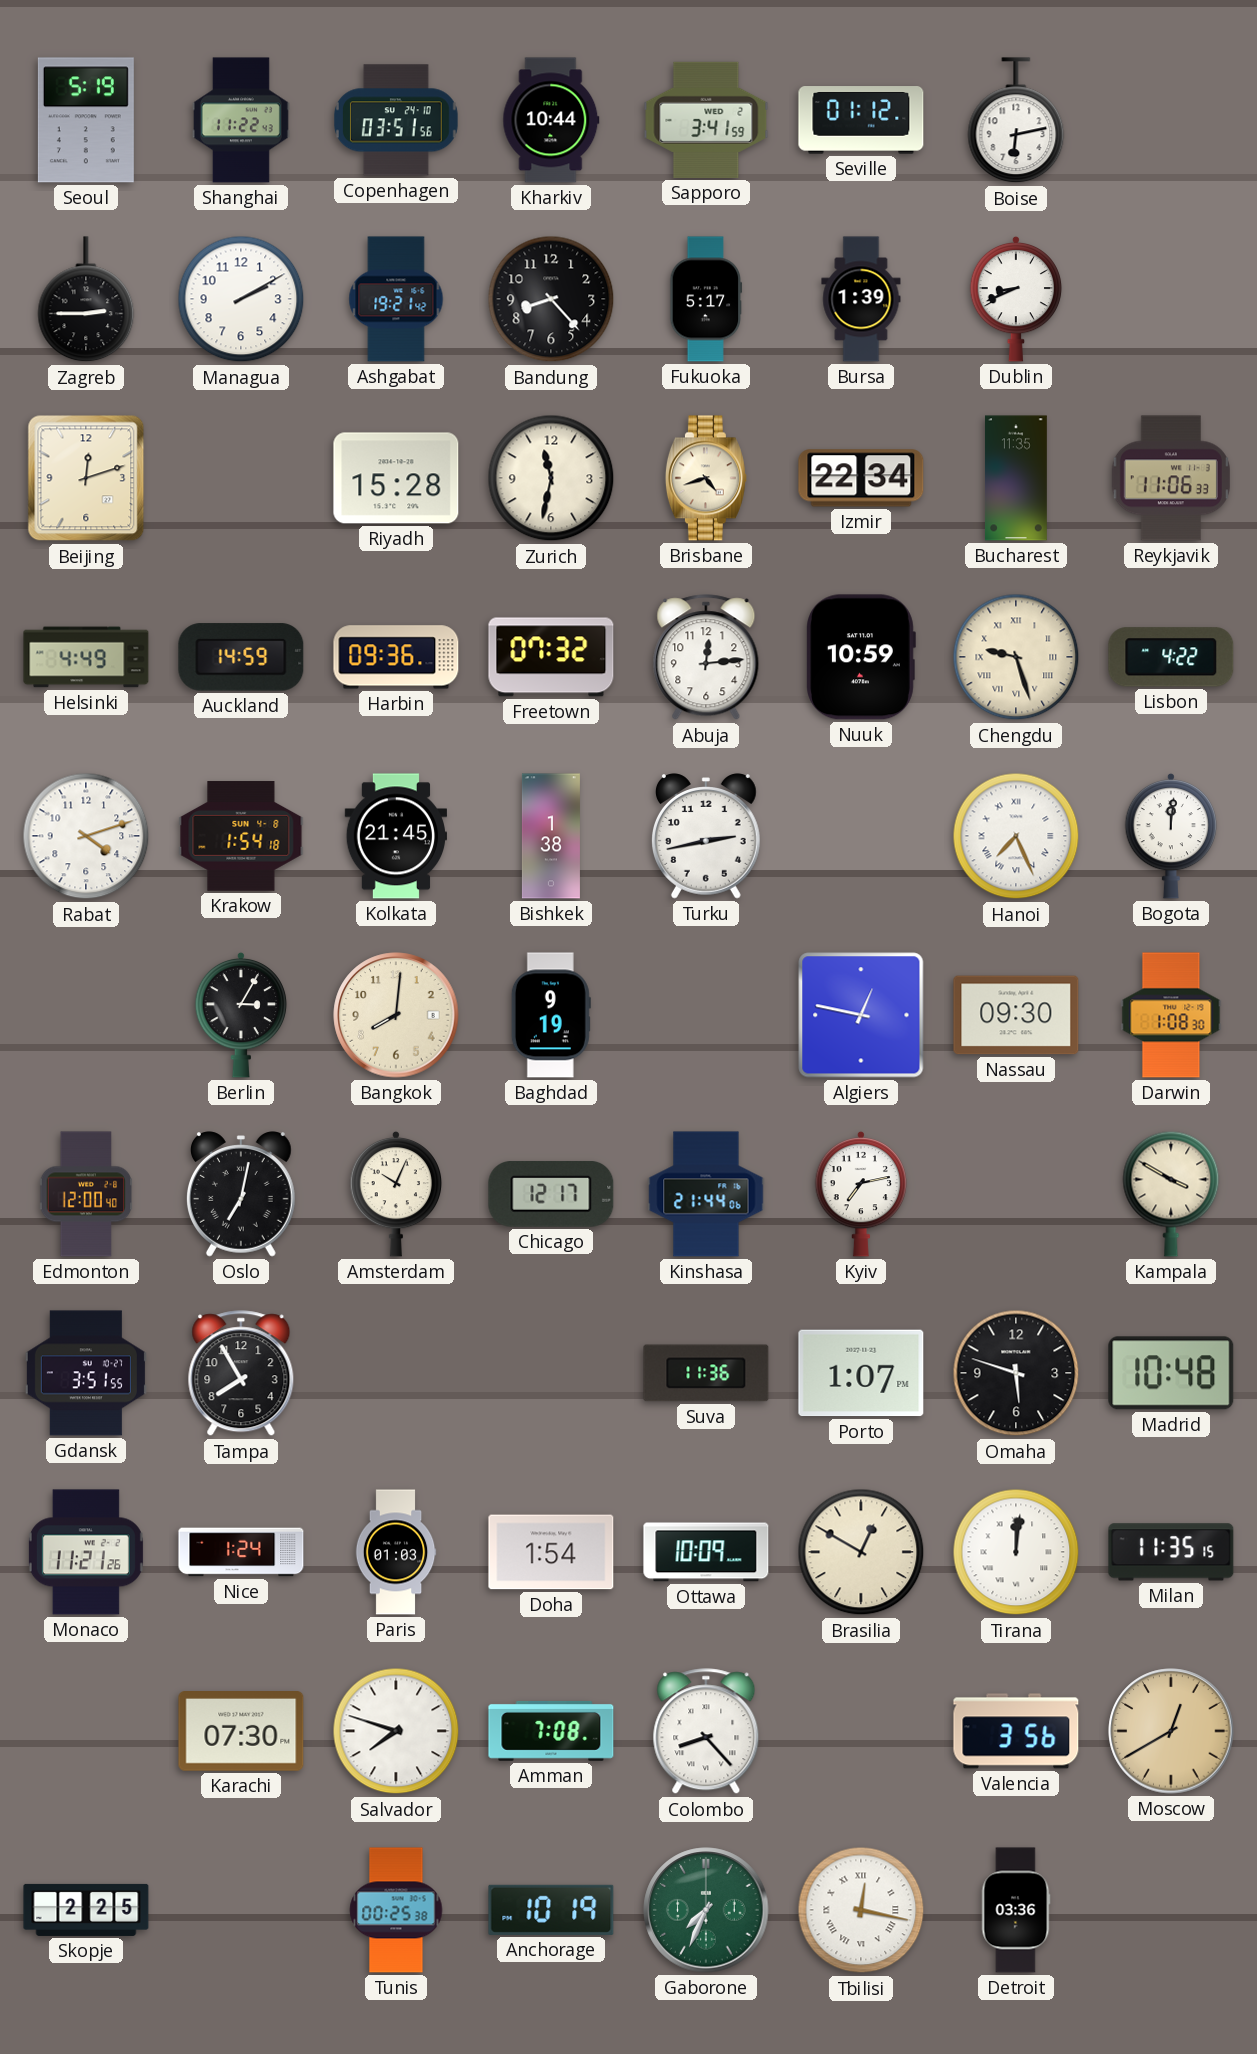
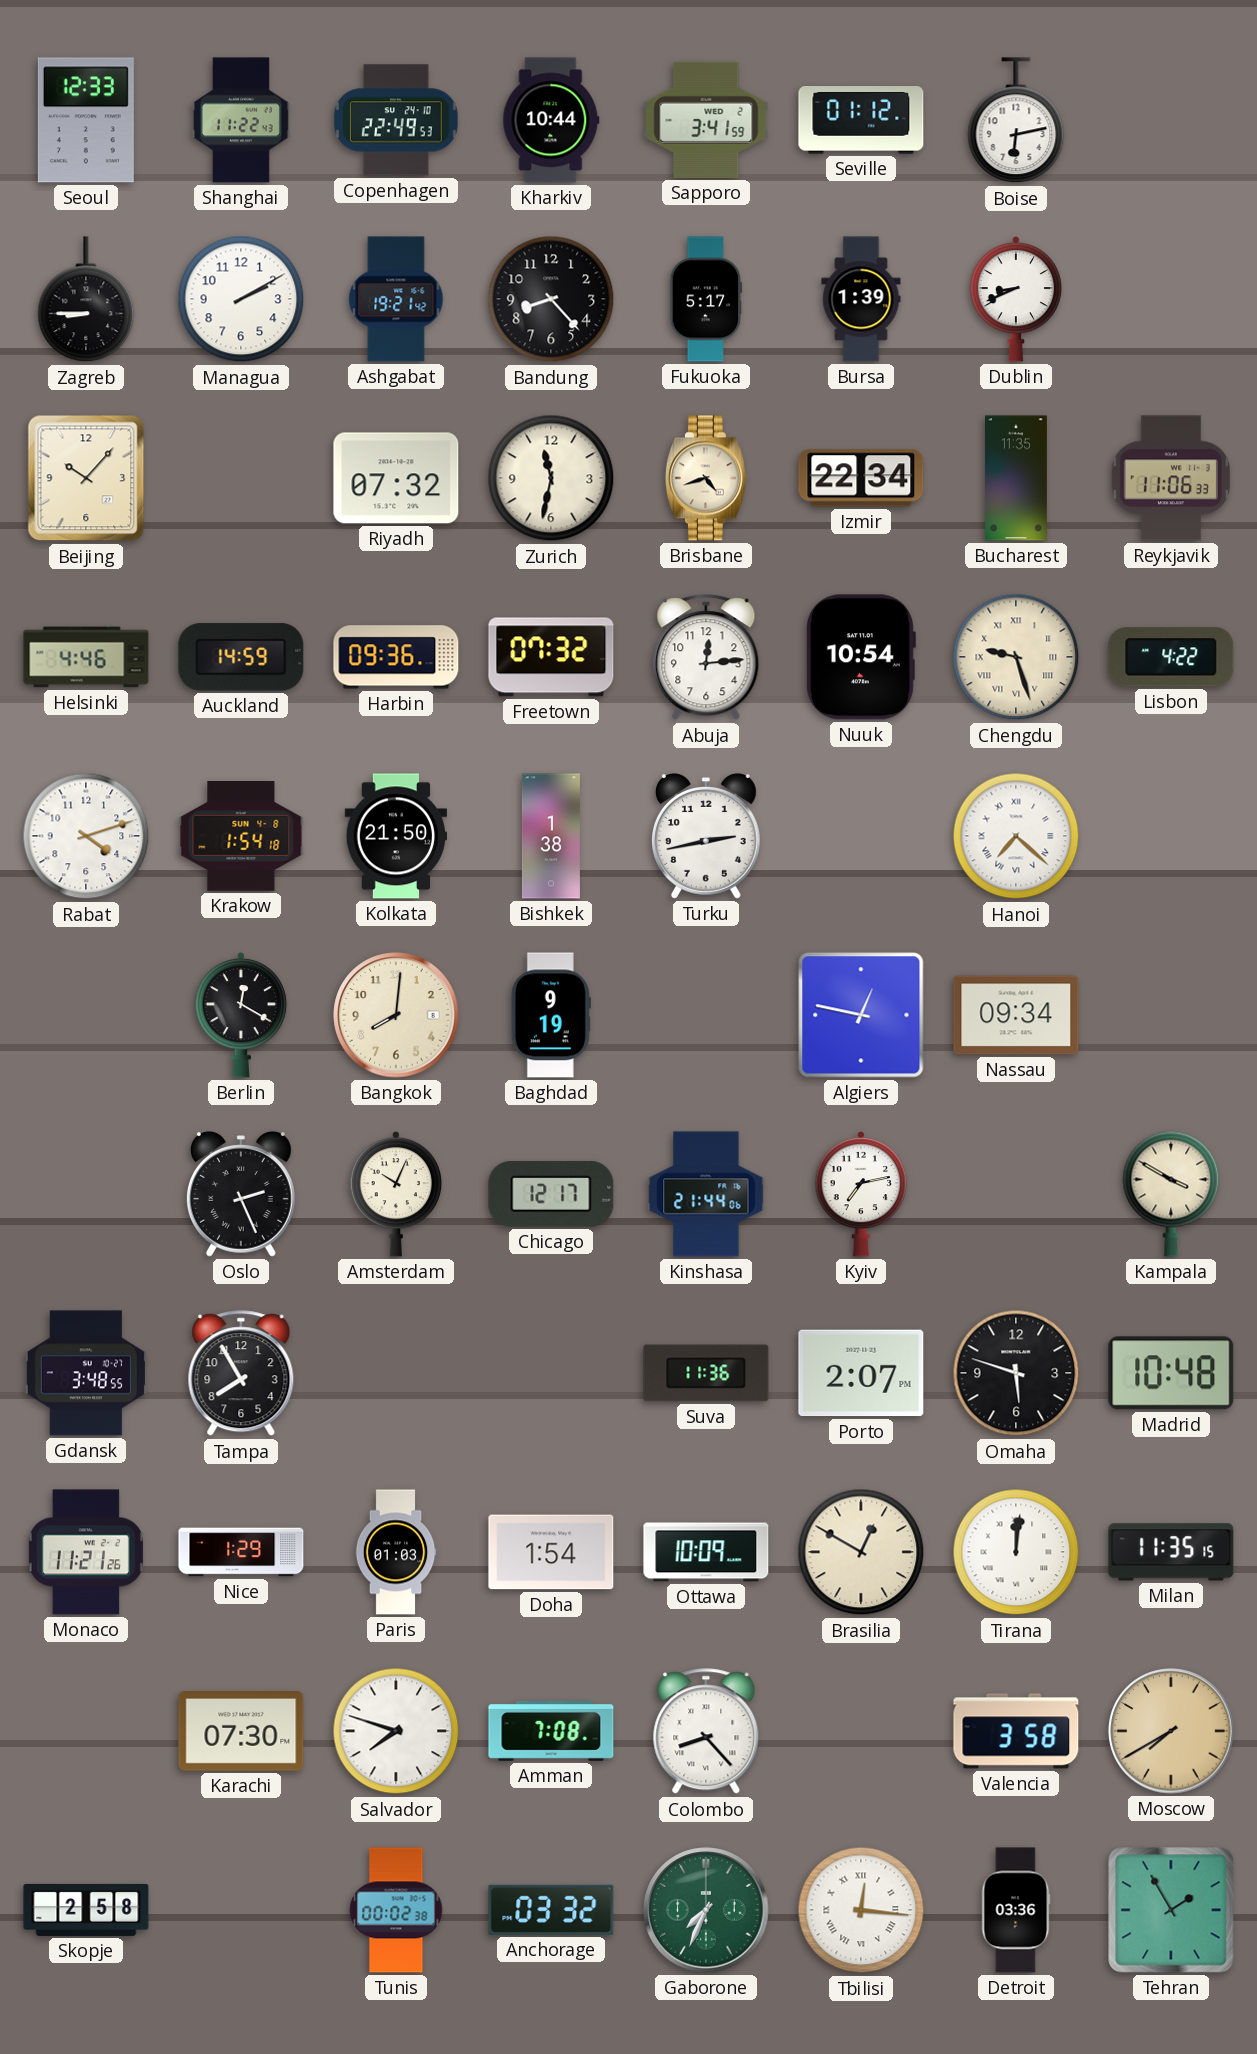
Seoul: 5:19 -> 12:33 (86, 120)
Copenhagen: 03:51 -> 22:49 (396, 120)
Zagreb: 2:45 -> 8:45 (86, 300)
Beijing: 12:12 -> 10:07 (86, 478)
Riyadh: 15:28 -> 07:32 (396, 478)
Helsinki: 4:49 -> 4:46 (86, 657)
Nuuk: 10:59 -> 10:54 (861, 657)
Kolkata: 21:45 -> 21:50 (395, 836)
Hanoi: 7:26 -> 7:22 (1016, 836)
Bogota: 12:01 -> none (1171, 836)
Berlin: 3:05 -> 12:20 (241, 1015)
Nassau: 09:30 -> 09:34 (1016, 1015)
Darwin: 1:08 -> none (1171, 1015)
Edmonton: 12:00 -> none (86, 1194)
Oslo: 7:02 -> 2:26 (241, 1194)
Gdansk: 3:51 -> 3:48 (86, 1373)
Porto: 1:07 -> 2:07 (861, 1373)
Nice: 1:24 -> 1:29 (241, 1552)
Valencia: 3:56 -> 3:58 (1016, 1731)
Moscow: 12:40 -> 7:40 (1171, 1731)
Skopje: 2:25 -> 2:58 (86, 1910)
Tunis: 00:25 -> 00:02 (396, 1910)
Anchorage: 10:19 -> 03:32 (551, 1910)
Tbilisi: 12:17 -> 12:16 (861, 1910)
Tehran: none -> 1:55 (1171, 1910)
